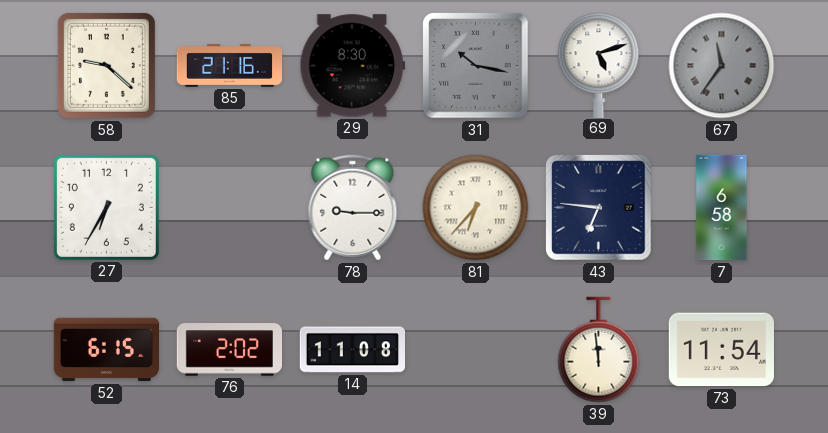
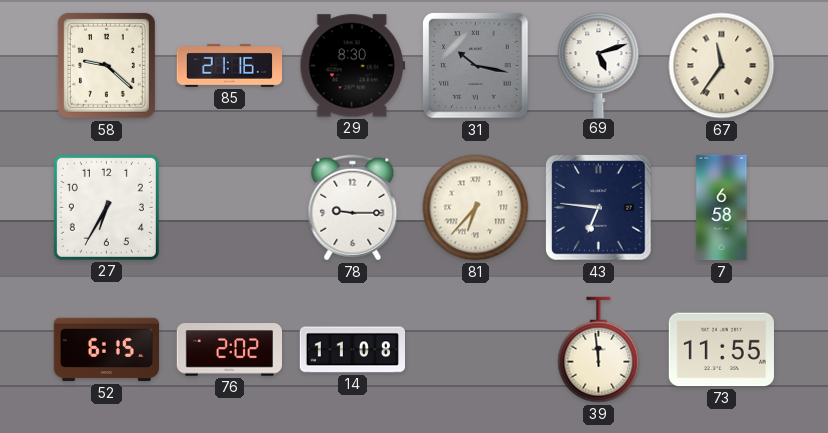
67 dial: grey -> cream (722, 66)
73: 11:54 -> 11:55 (721, 350)
